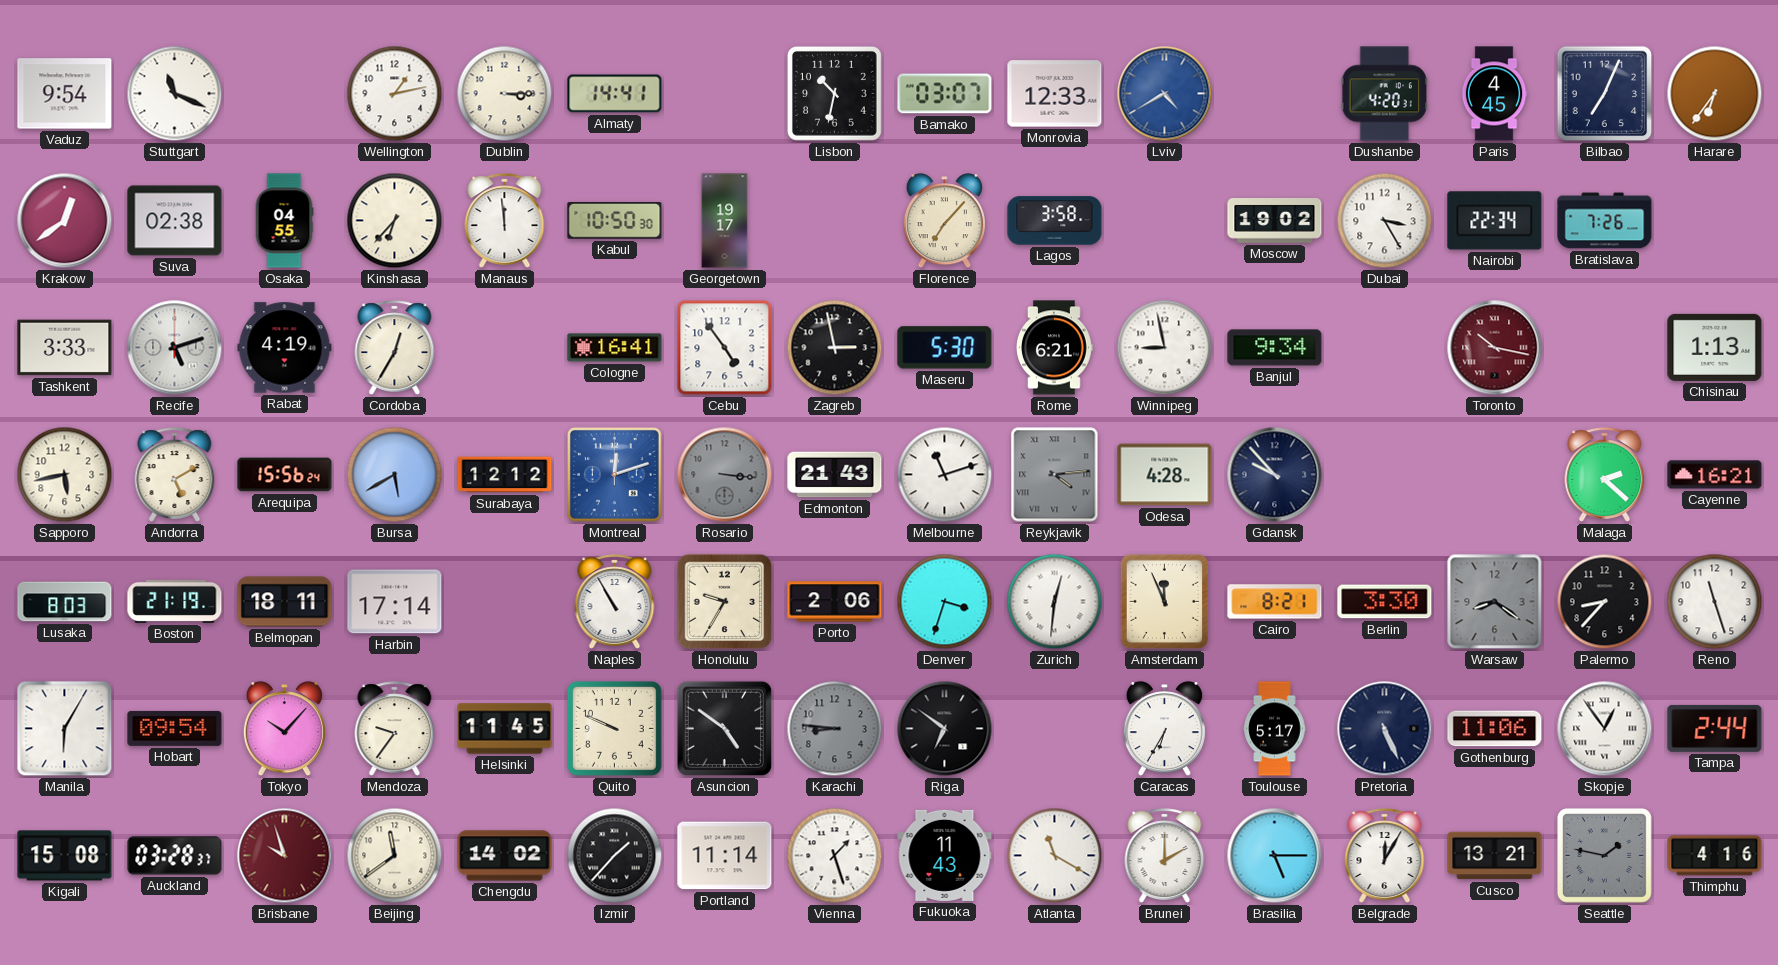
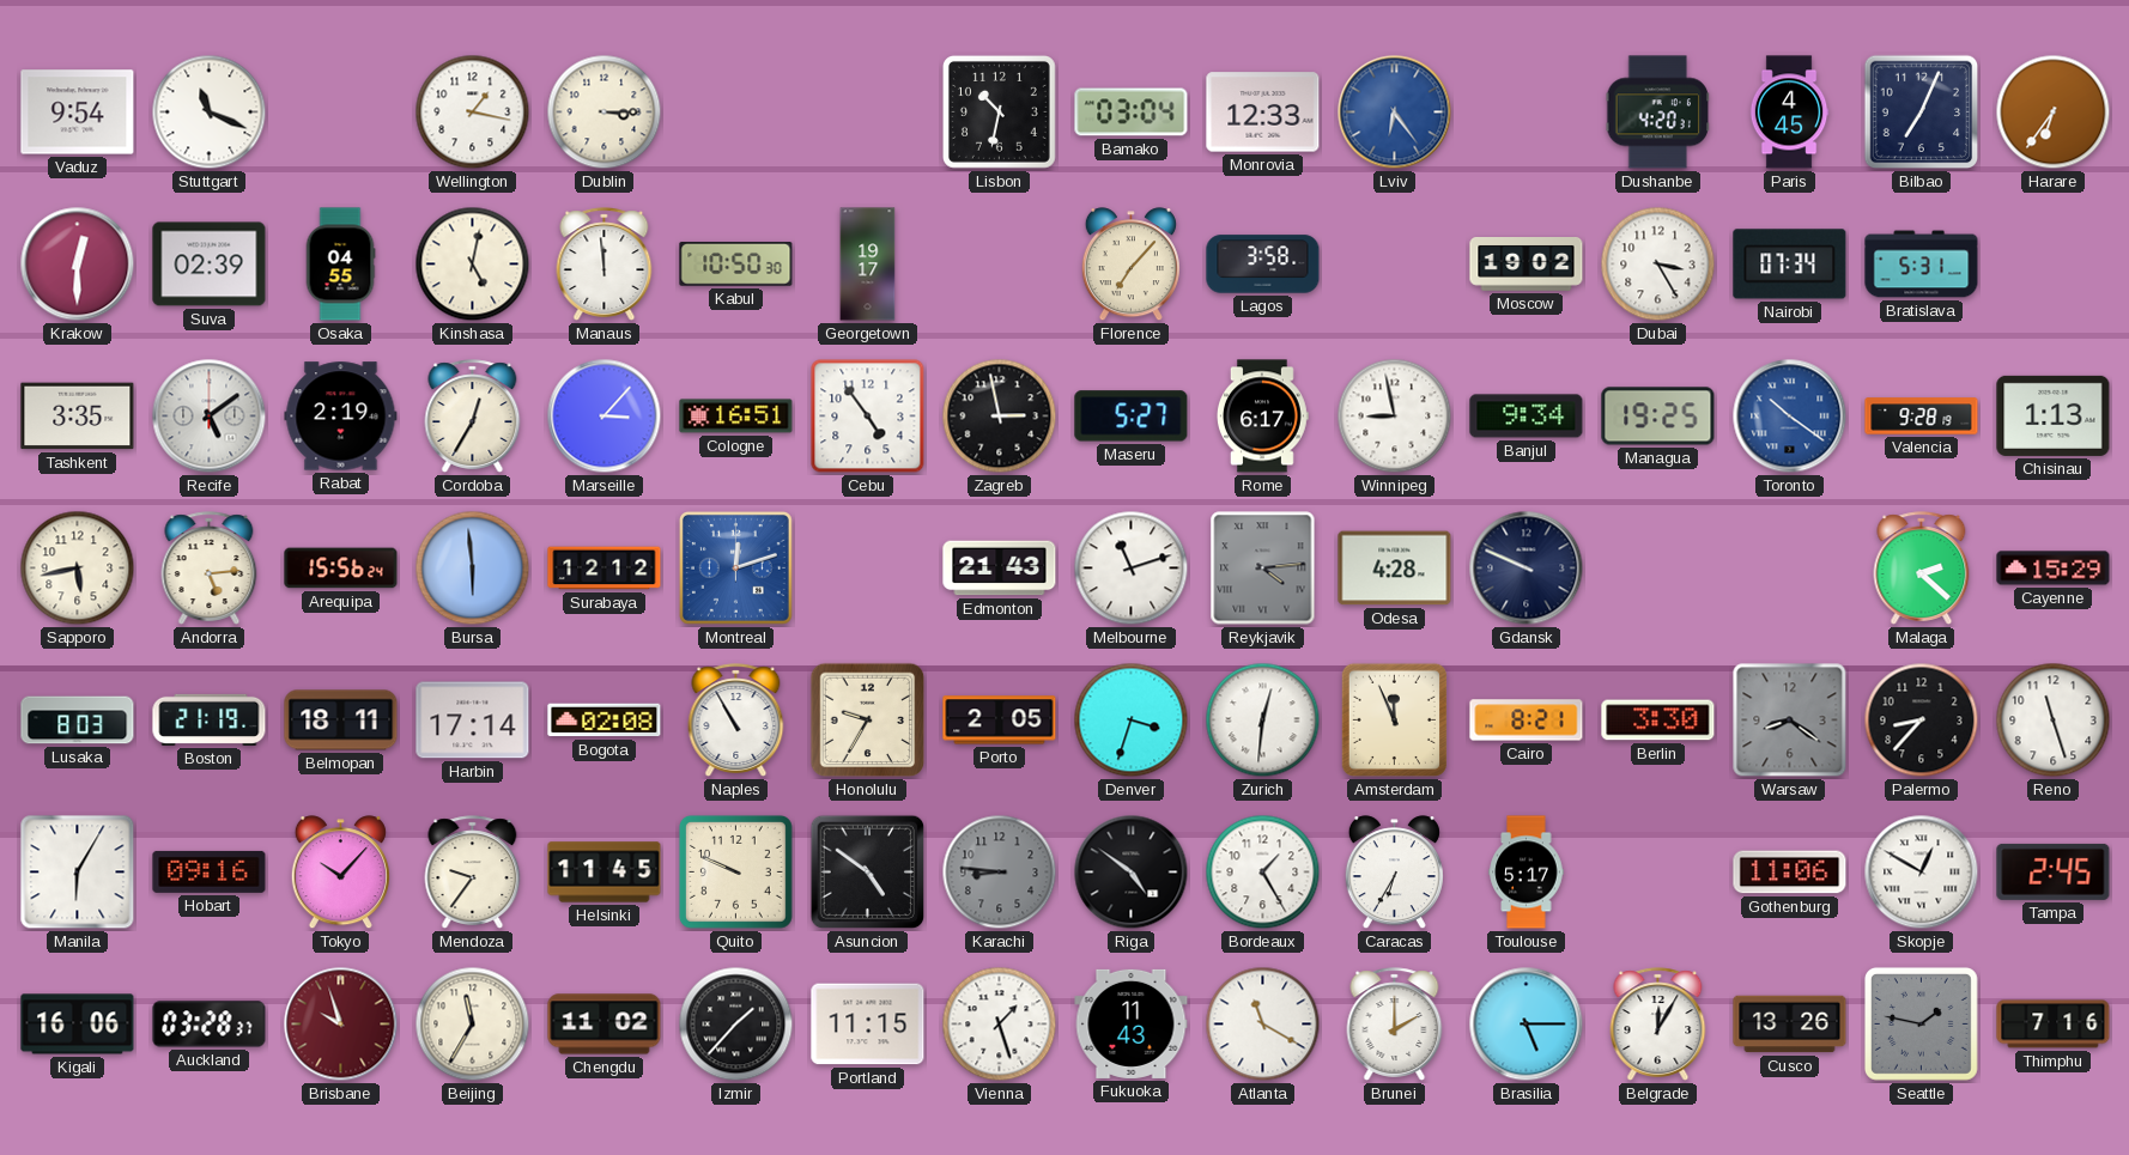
Wellington: 1:13 -> 1:17 (473, 113)
Almaty: 14:41 -> none (615, 94)
Bamako: 03:07 -> 03:04 (1132, 113)
Lviv: 4:40 -> 6:24 (1395, 113)
Krakow: 12:39 -> 12:30 (78, 265)
Suva: 02:38 -> 02:39 (210, 265)
Kinshasa: 6:37 -> 5:02 (473, 265)
Nairobi: 22:34 -> 07:34 (1790, 265)
Bratislava: 7:26 -> 5:31 (1922, 265)
Tashkent: 3:33 -> 3:35 (78, 417)
Recife: 5:12 -> 5:09 (210, 417)
Rabat: 4:19 -> 2:19 (341, 417)
Marseille: none -> 3:07 (605, 417)
Cologne: 16:41 -> 16:51 (736, 417)
Maseru: 5:30 -> 5:27 (1132, 417)
Rome: 6:21 -> 6:17 (1262, 417)
Managua: none -> 19:25 (1658, 417)
Toronto: 10:17 -> 10:21 (1790, 417)
Toronto dial: burgundy -> blue (1790, 417)
Valencia: none -> 9:28 (1922, 417)
Andorra: 5:10 -> 5:14 (210, 569)
Bursa: 5:40 -> 5:59 (473, 569)
Rosario: 3:16 -> none (725, 475)
Gdansk: 9:53 -> 9:49 (1527, 569)
Cayenne: 16:21 -> 15:29 (2054, 569)
Bogota: none -> 02:08 (605, 721)
Porto: 2:06 -> 2:05 (1000, 721)
Hobart: 09:54 -> 09:16 (210, 871)
Riga: 6:51 -> 4:51 (1132, 873)
Bordeaux: none -> 1:25 (1263, 873)
Pretoria: 5:26 -> none (1385, 729)
Skopje: 12:54 -> 12:50 (1922, 873)
Tampa: 2:44 -> 2:45 (2054, 871)
Kigali: 15:08 -> 16:06 (78, 1025)
Beijing: 11:39 -> 11:35 (473, 1025)
Chengdu: 14:02 -> 11:02 (605, 1025)
Portland: 11:14 -> 11:15 (868, 1025)
Cusco: 13:21 -> 13:26 (1790, 1025)
Thimphu: 4:16 -> 7:16 (2054, 1025)
